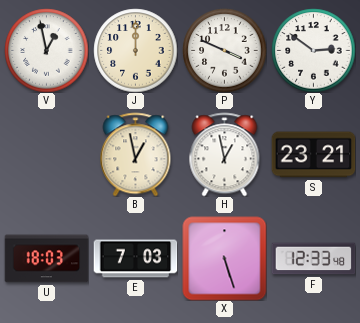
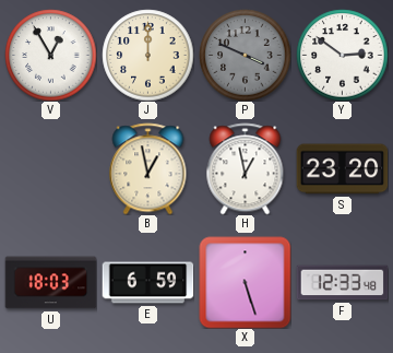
V: 12:58 -> 12:55 (50, 55)
P dial: white -> grey (245, 55)
S: 23:21 -> 23:20 (342, 169)
E: 7:03 -> 6:59 (147, 283)
